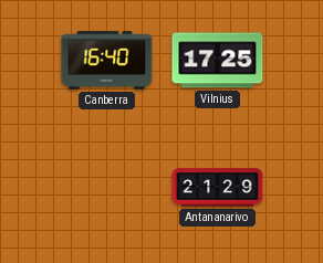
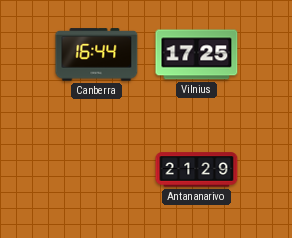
Canberra: 16:40 -> 16:44 (97, 55)
